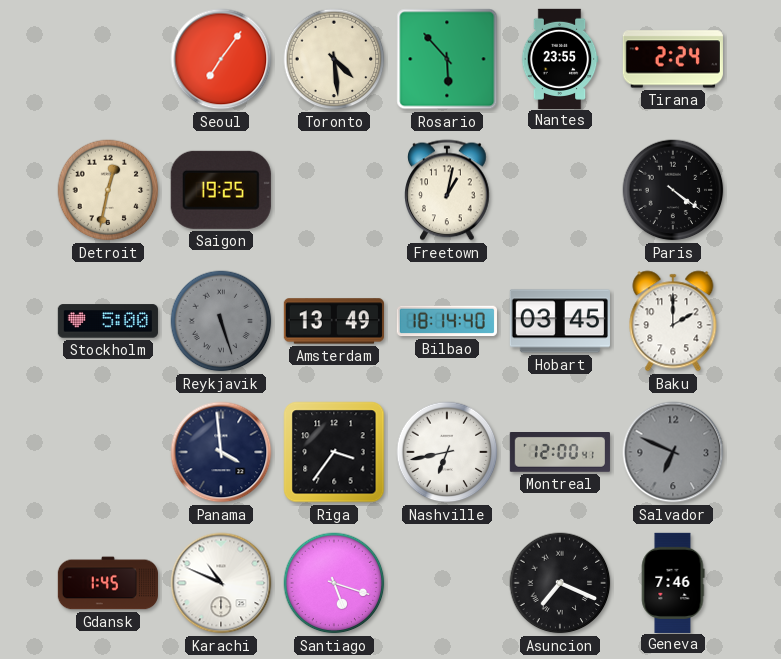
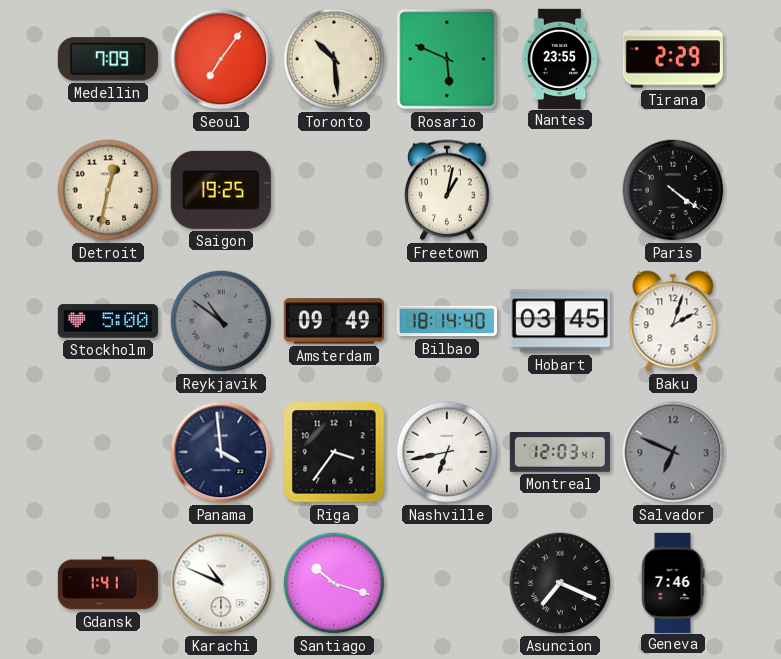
Medellin: none -> 7:09 (108, 59)
Toronto: 4:29 -> 10:29 (334, 59)
Rosario: 5:53 -> 5:49 (447, 59)
Tirana: 2:24 -> 2:29 (673, 59)
Reykjavik: 5:27 -> 10:51 (221, 321)
Amsterdam: 13:49 -> 09:49 (334, 321)
Baku: 2:00 -> 2:03 (673, 321)
Montreal: 12:00 -> 12:03 (560, 453)
Gdansk: 1:45 -> 1:41 (107, 583)
Santiago: 5:18 -> 10:18 (334, 583)
